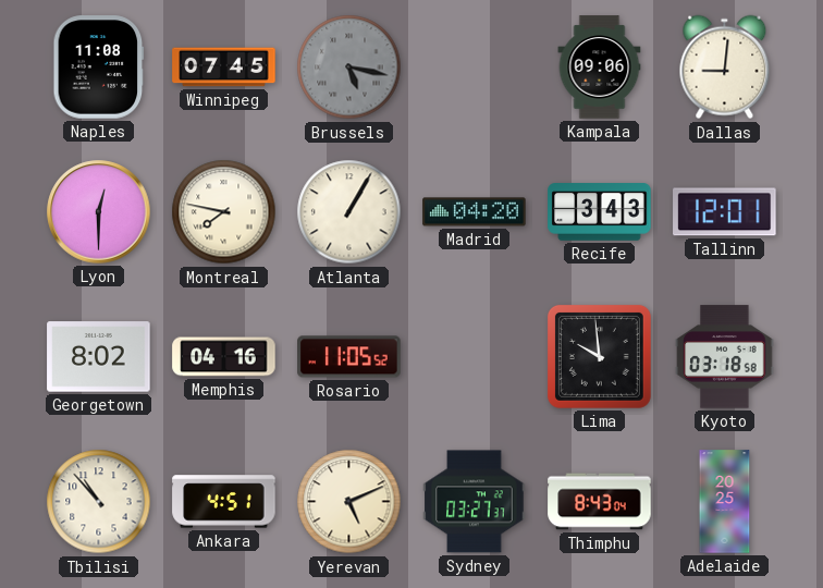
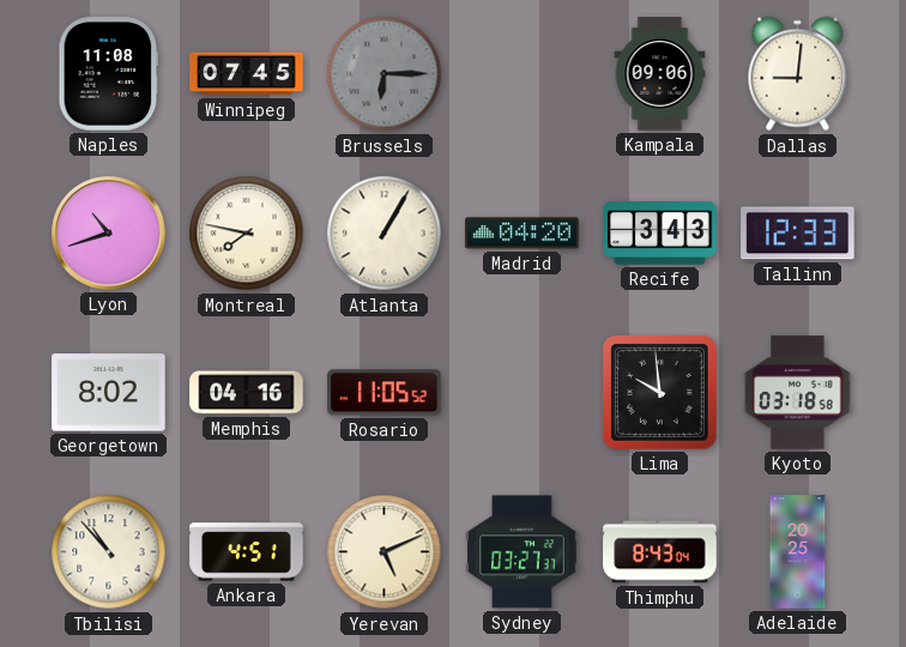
Brussels: 5:17 -> 6:15 (385, 74)
Lyon: 12:30 -> 10:42 (109, 234)
Tallinn: 12:01 -> 12:33 (798, 234)
